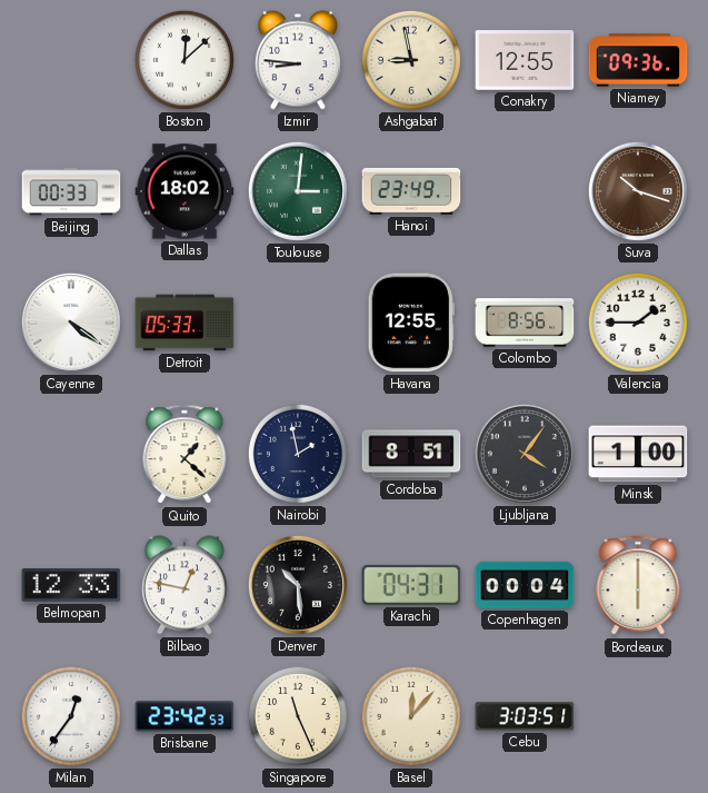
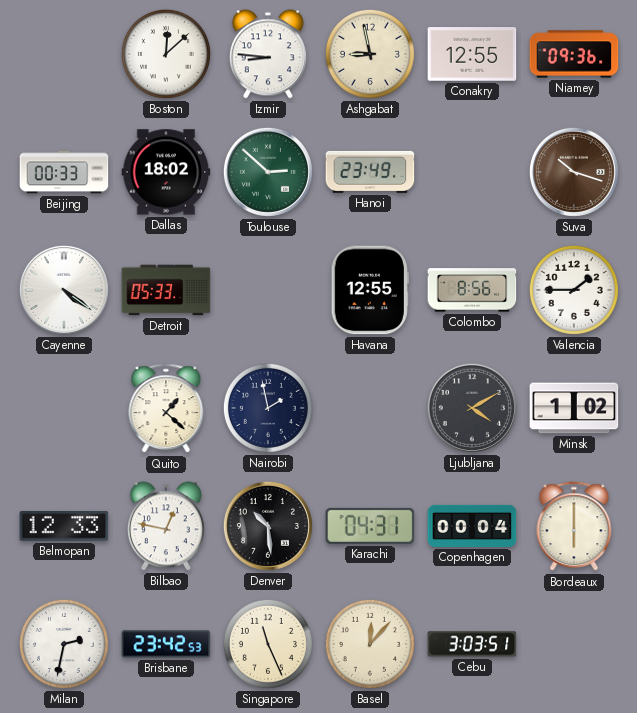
Toulouse: 3:01 -> 2:52 (268, 172)
Cordoba: 8:51 -> none (411, 454)
Ljubljana: 4:06 -> 4:10 (472, 408)
Minsk: 1:00 -> 1:02 (574, 408)
Milan: 12:36 -> 2:32 (64, 644)
